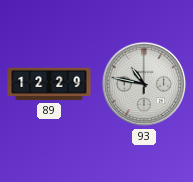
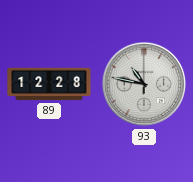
89: 12:29 -> 12:28 (49, 84)
